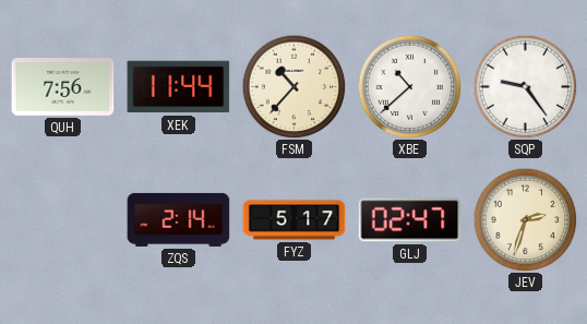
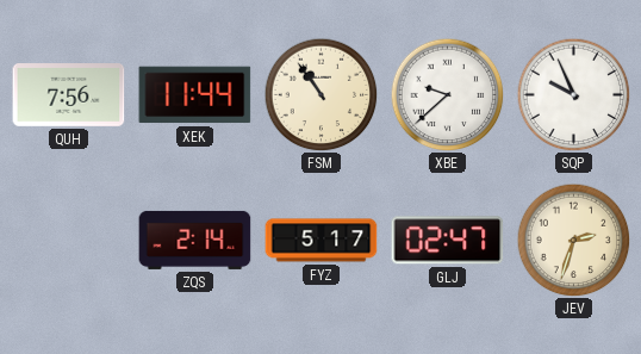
FSM: 10:37 -> 10:54 (320, 94)
XBE: 10:38 -> 9:38 (447, 94)
SQP: 9:24 -> 9:56 (573, 94)
